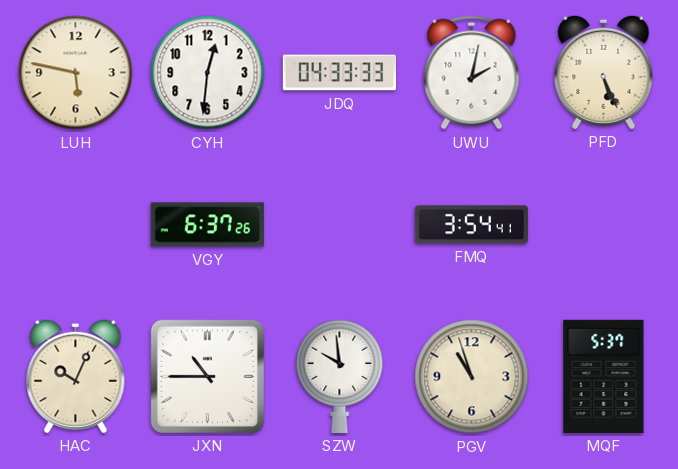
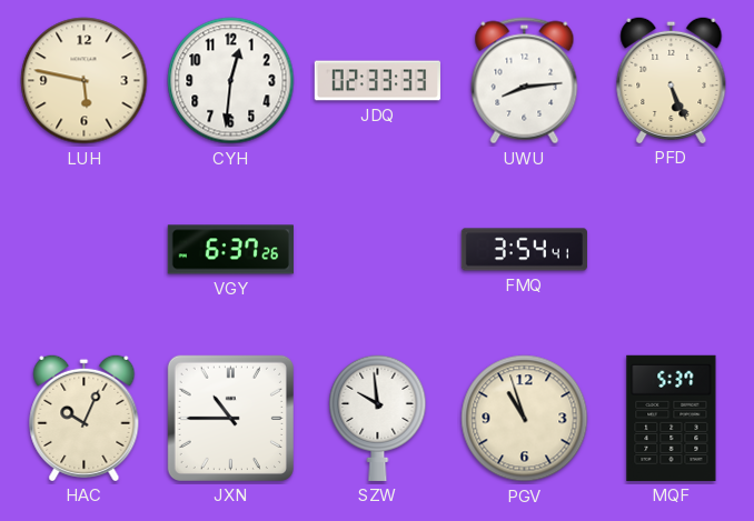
JDQ: 04:33 -> 02:33 (377, 81)
UWU: 2:02 -> 8:14 (525, 81)
